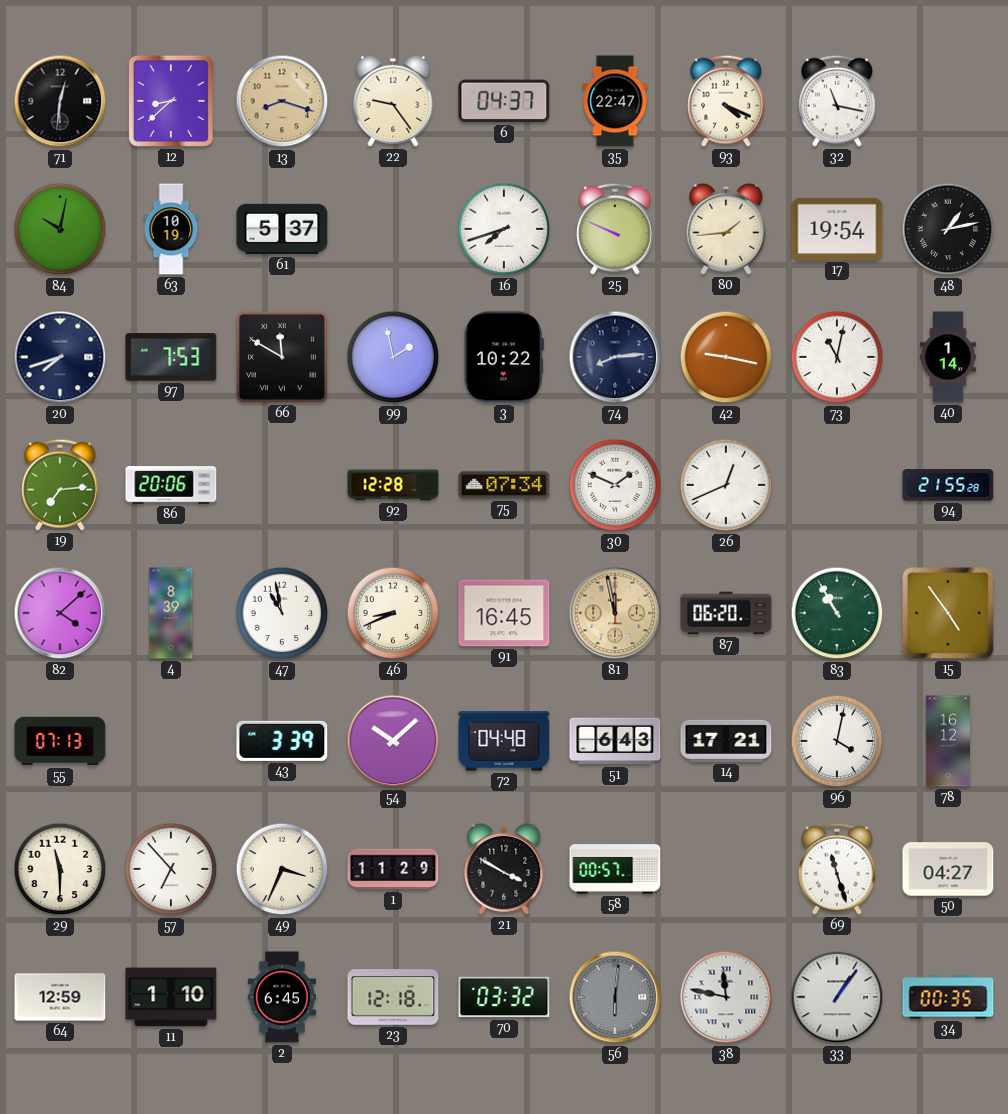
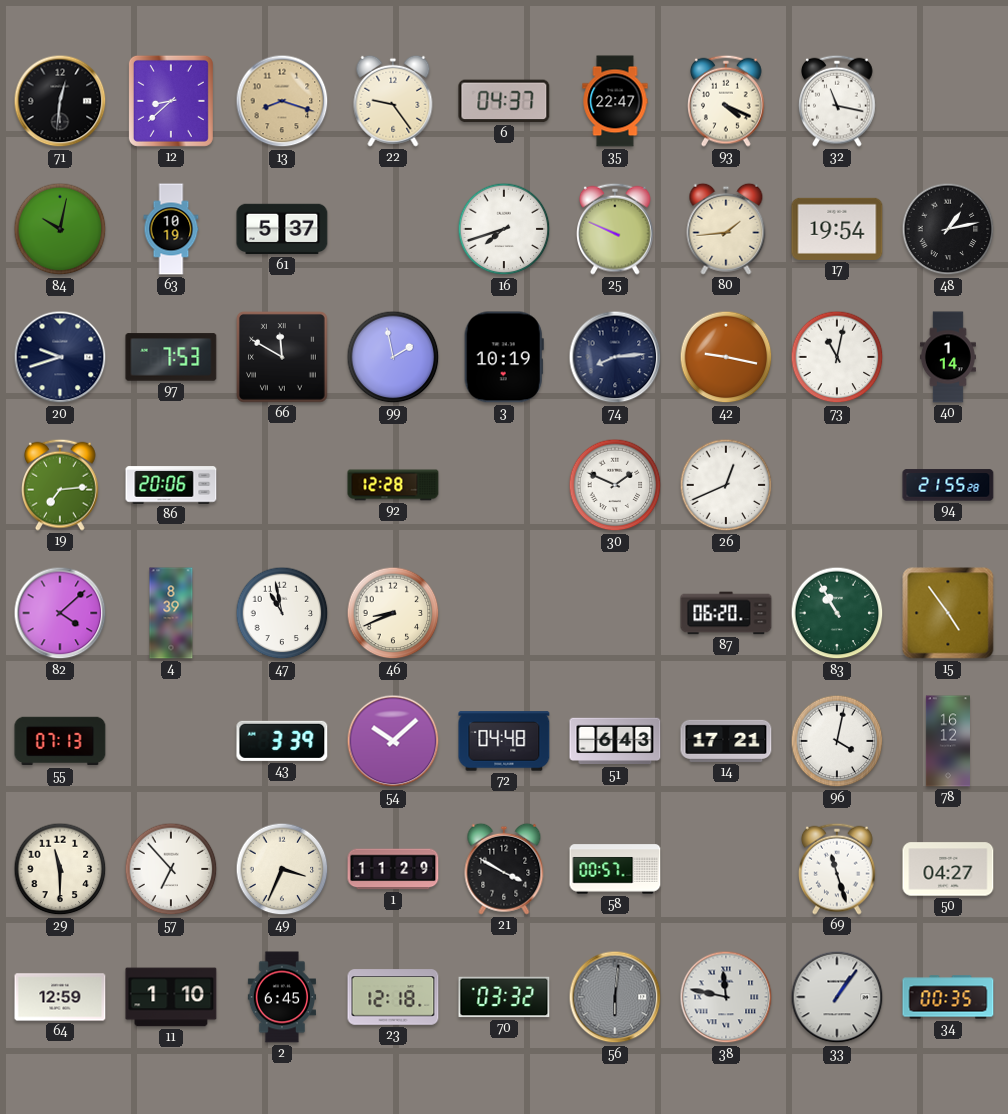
20: 7:42 -> 9:42 (60, 357)
3: 10:22 -> 10:19 (504, 357)
75: 07:34 -> none (504, 485)
91: 16:45 -> none (504, 613)
81: 11:58 -> none (615, 613)
